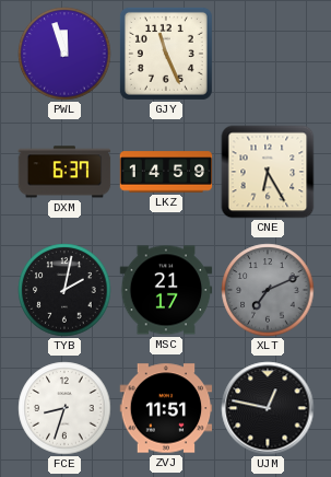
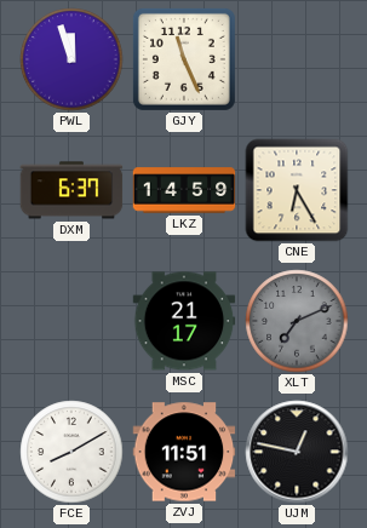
TYB: 2:02 -> none (64, 290)
FCE: 8:33 -> 8:10 (71, 452)
